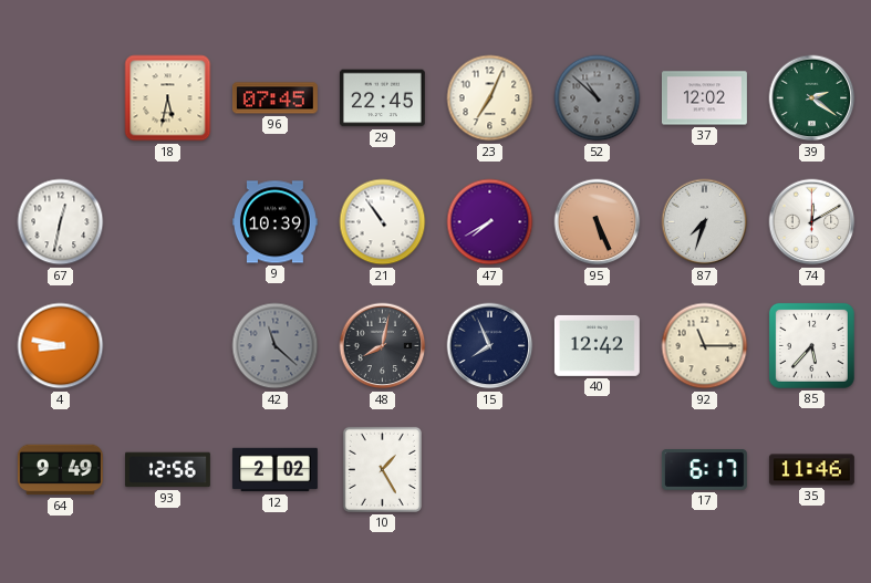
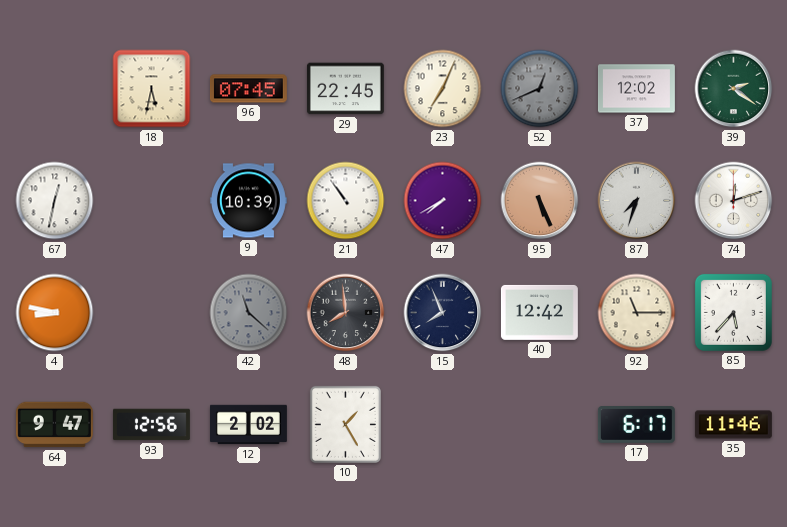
52: 10:52 -> 12:41 (540, 89)
74: 12:10 -> 12:12 (734, 201)
48: 8:02 -> 7:59 (346, 313)
64: 9:49 -> 9:47 (54, 425)
